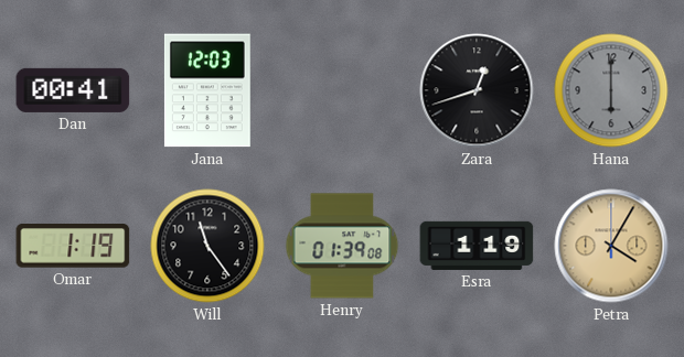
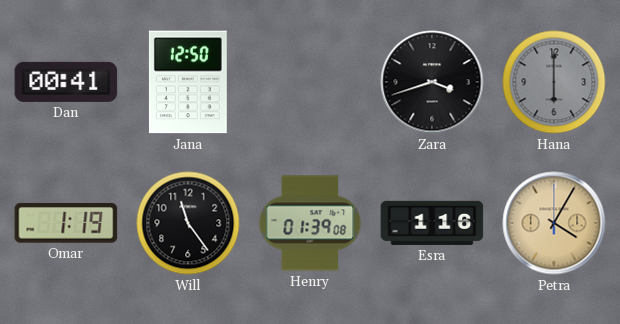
Jana: 12:03 -> 12:50 (188, 82)
Zara: 12:42 -> 3:42 (432, 82)
Esra: 1:19 -> 1:16 (432, 223)
